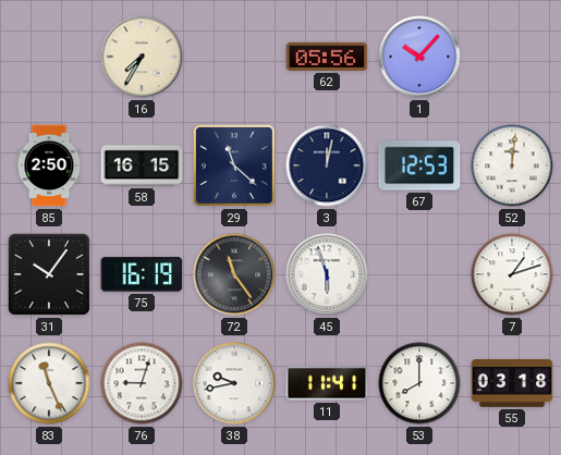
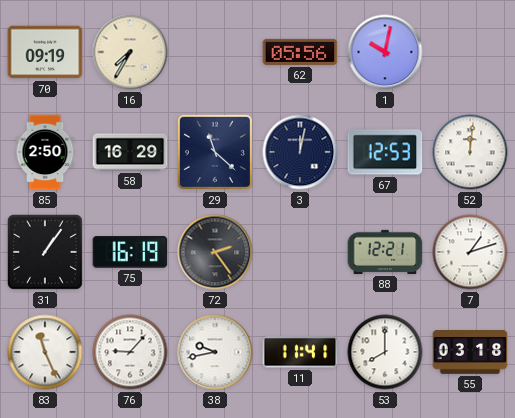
70: none -> 09:19 (45, 52)
1: 10:07 -> 10:02 (385, 52)
58: 16:15 -> 16:29 (130, 152)
31: 10:06 -> 1:06 (45, 252)
72: 11:24 -> 2:24 (215, 252)
45: 5:57 -> none (327, 274)
88: none -> 12:21 (385, 252)
76: 9:03 -> 9:07 (130, 352)
